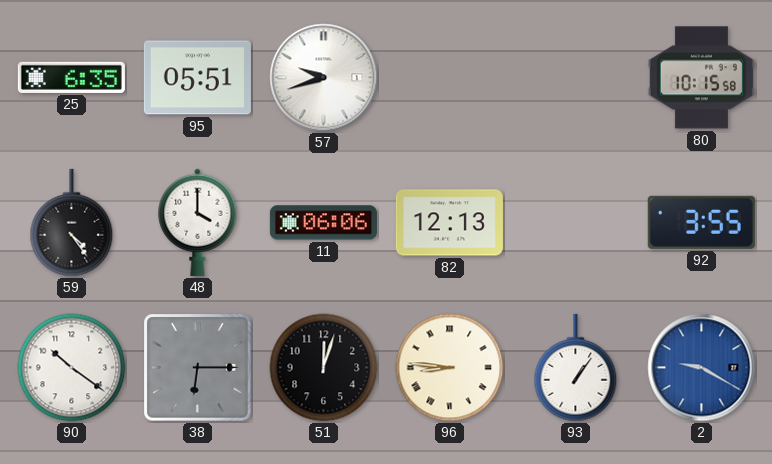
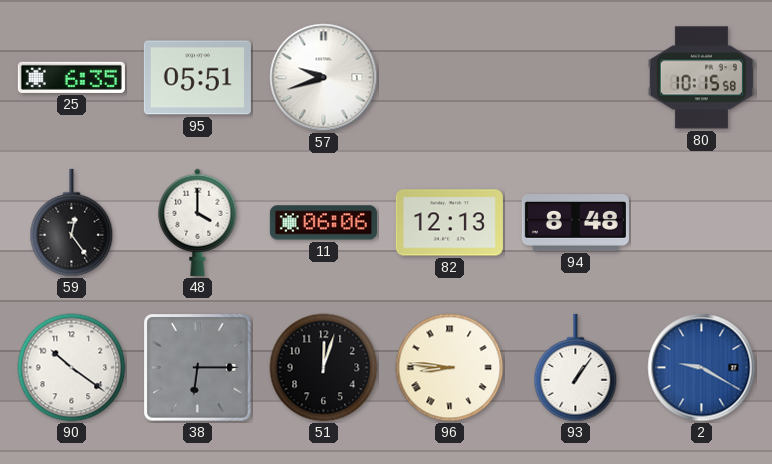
59: 4:24 -> 12:24 (72, 223)
94: none -> 8:48 (575, 223)
92: 3:55 -> none (701, 222)
